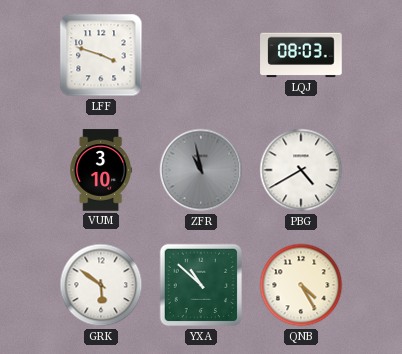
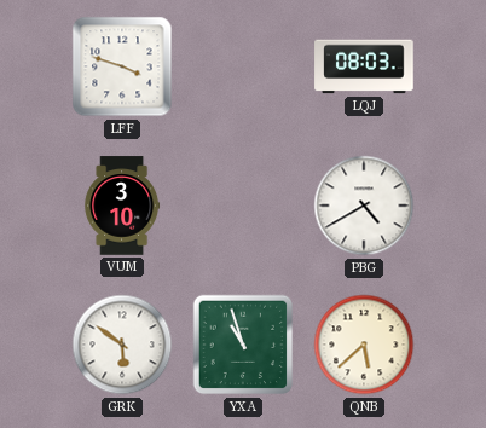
ZFR: 10:58 -> none (201, 170)
YXA: 10:52 -> 10:57 (243, 345)
QNB: 4:25 -> 5:38 (364, 345)
